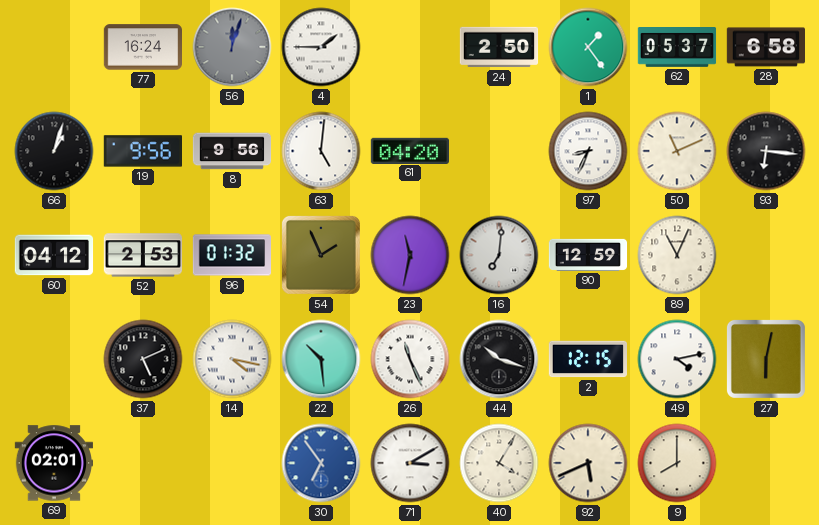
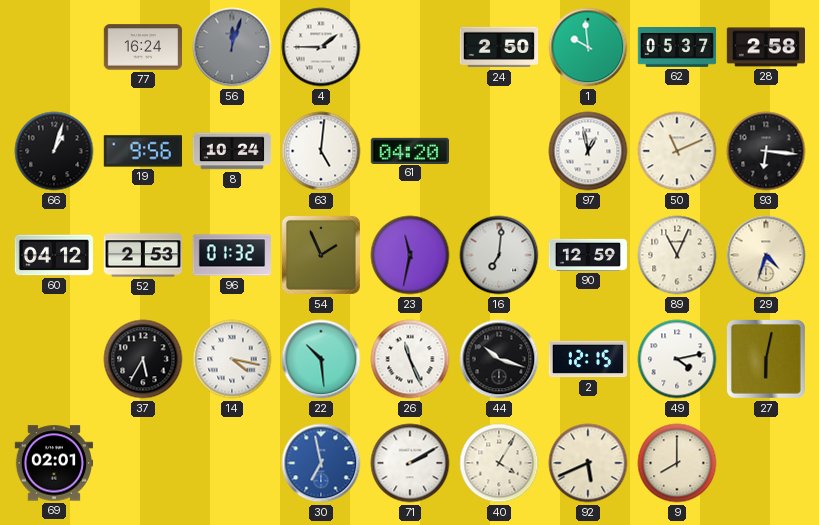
1: 1:24 -> 9:59 (588, 47)
28: 6:58 -> 2:58 (765, 47)
8: 9:56 -> 10:24 (232, 151)
97: 8:34 -> 12:58 (588, 151)
29: none -> 4:33 (766, 255)
37: 5:11 -> 5:35 (143, 359)
30: 6:54 -> 6:58 (321, 463)
71: 3:10 -> 2:10 (410, 463)
